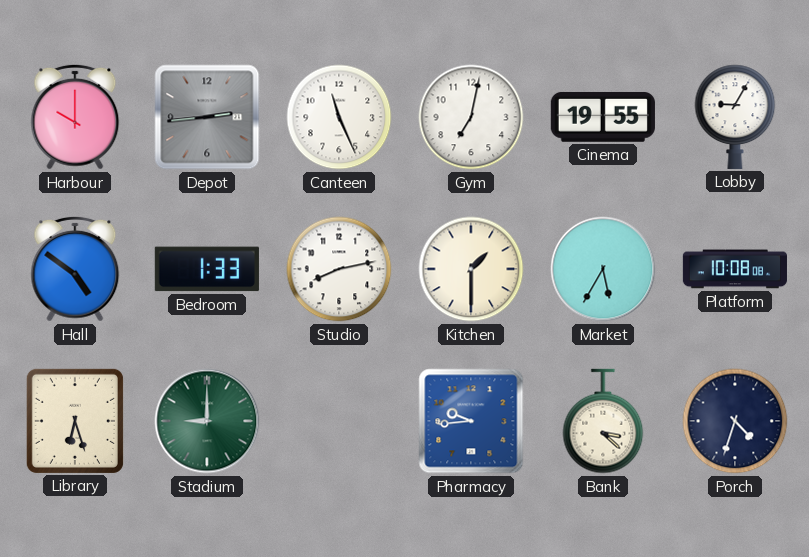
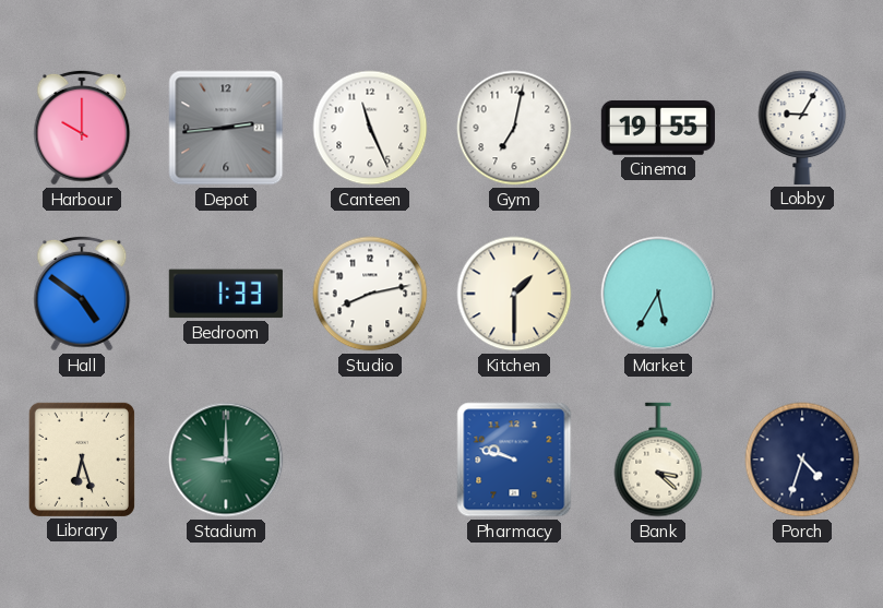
Platform: 10:08 -> none (735, 269)
Pharmacy: 9:44 -> 9:48 (514, 460)
